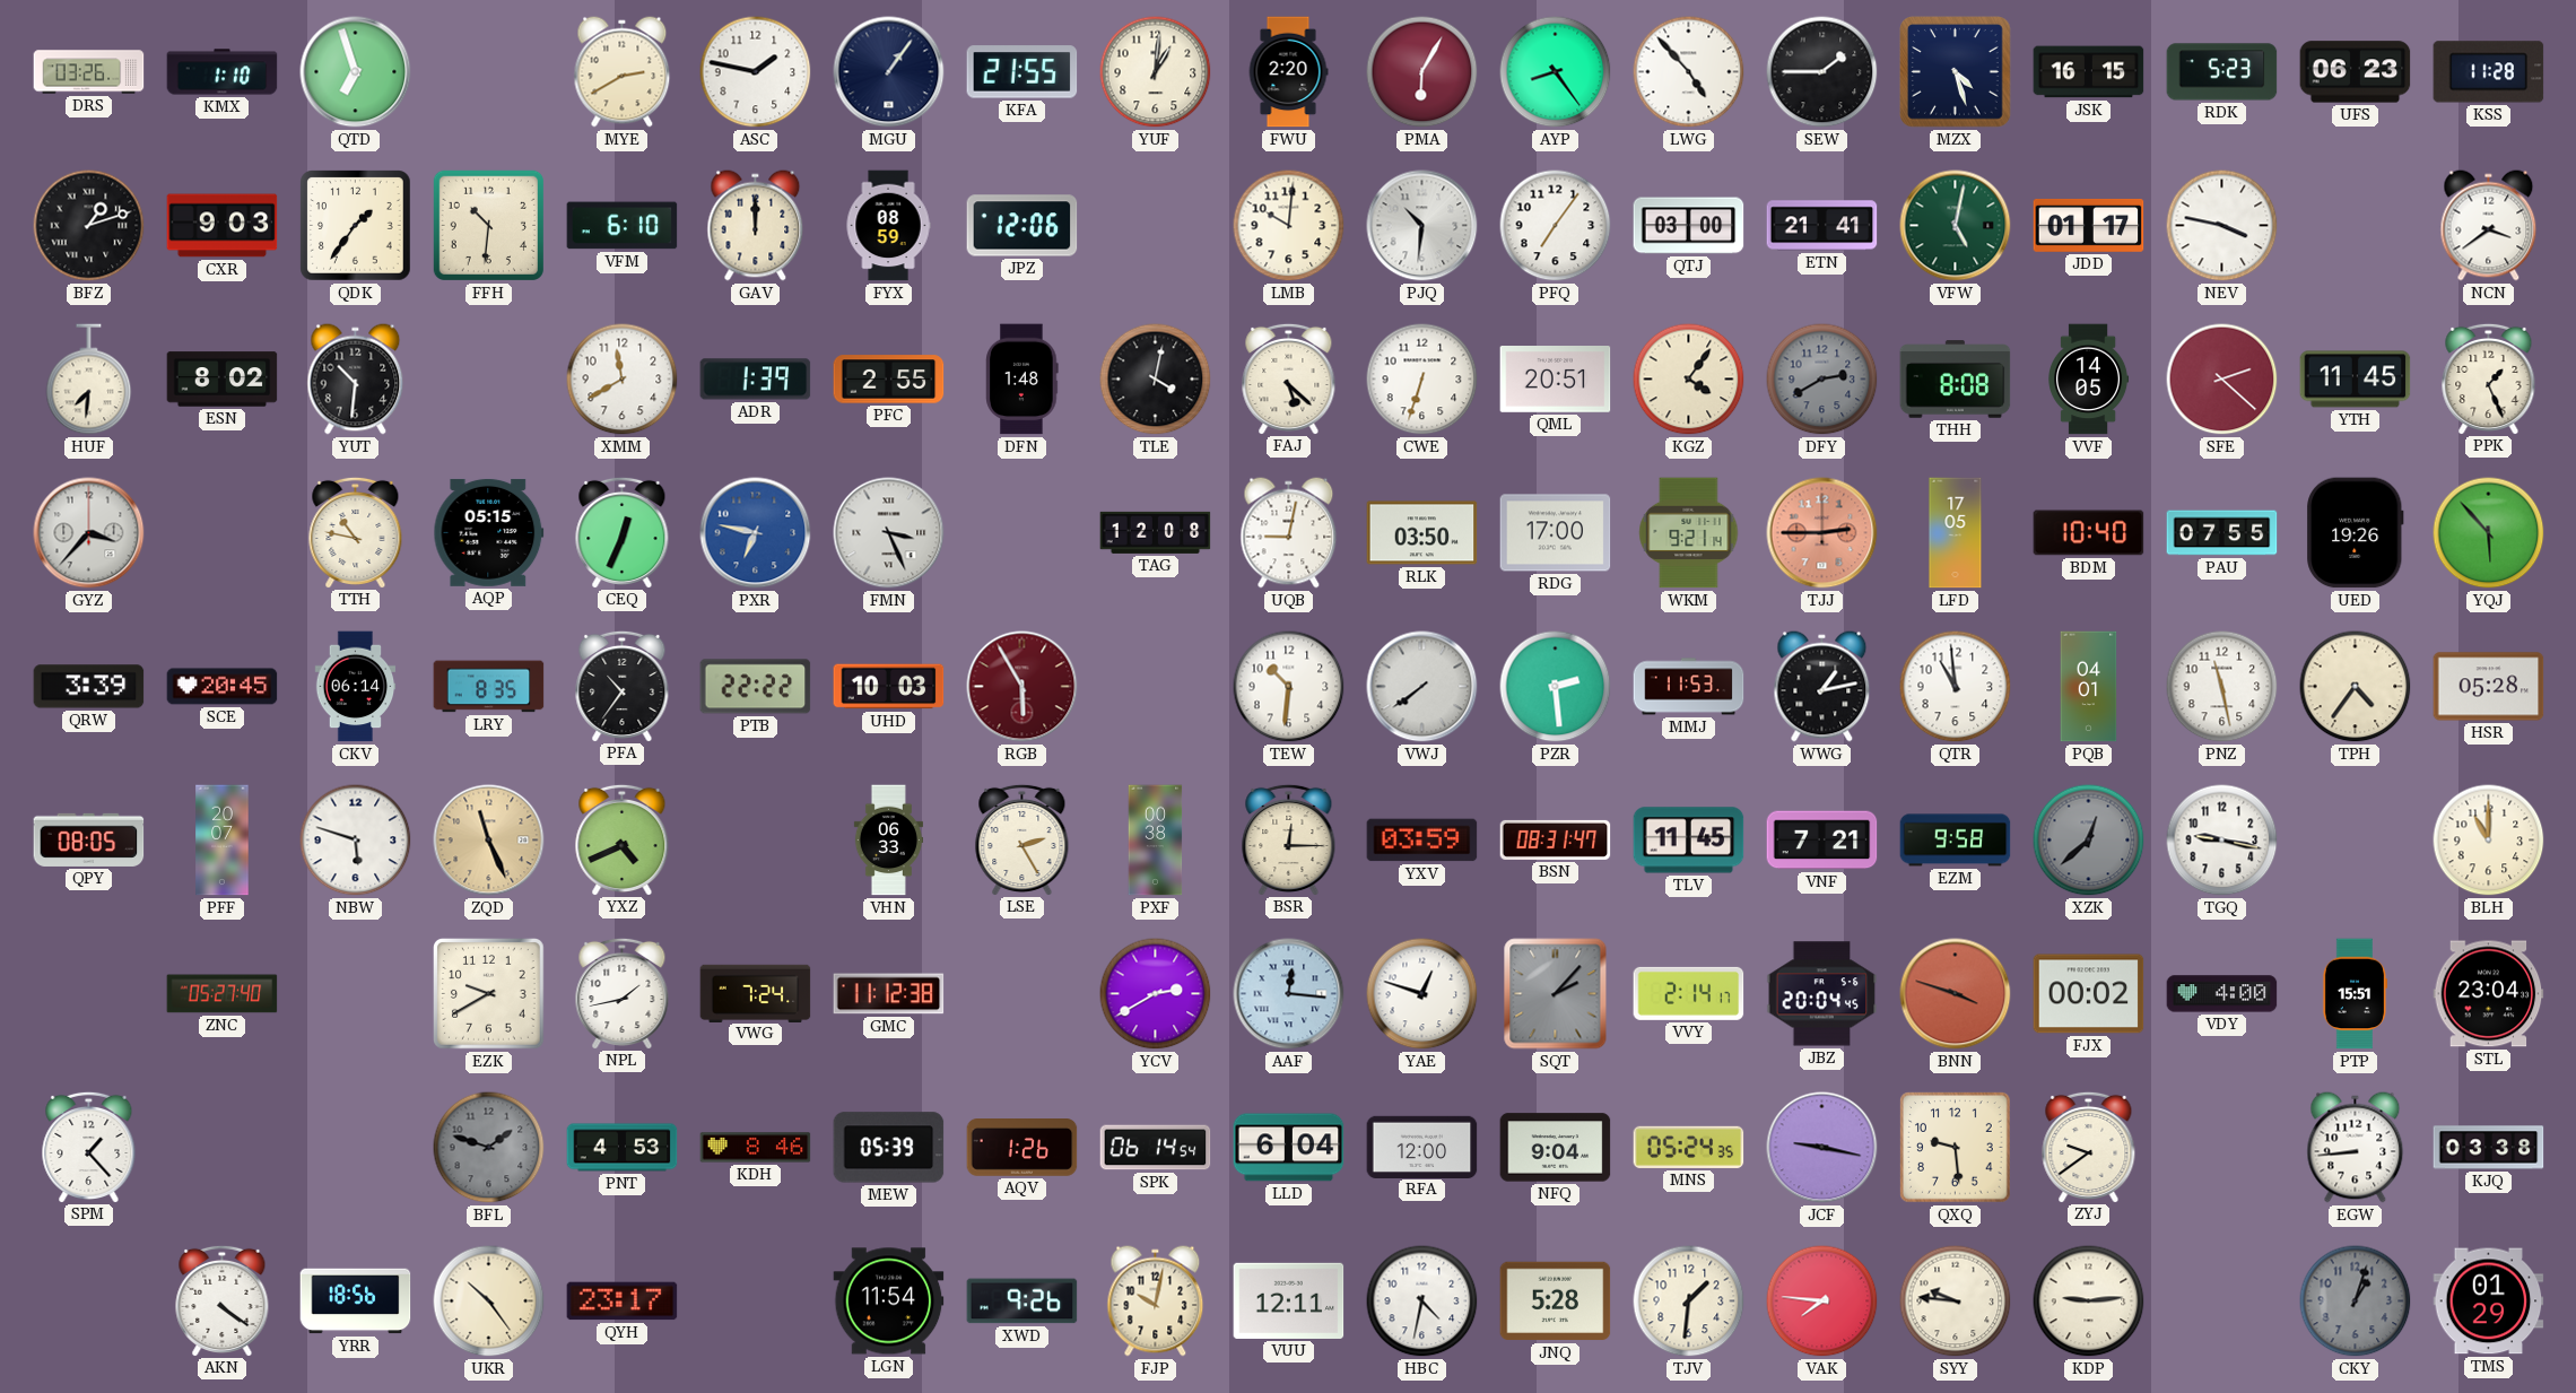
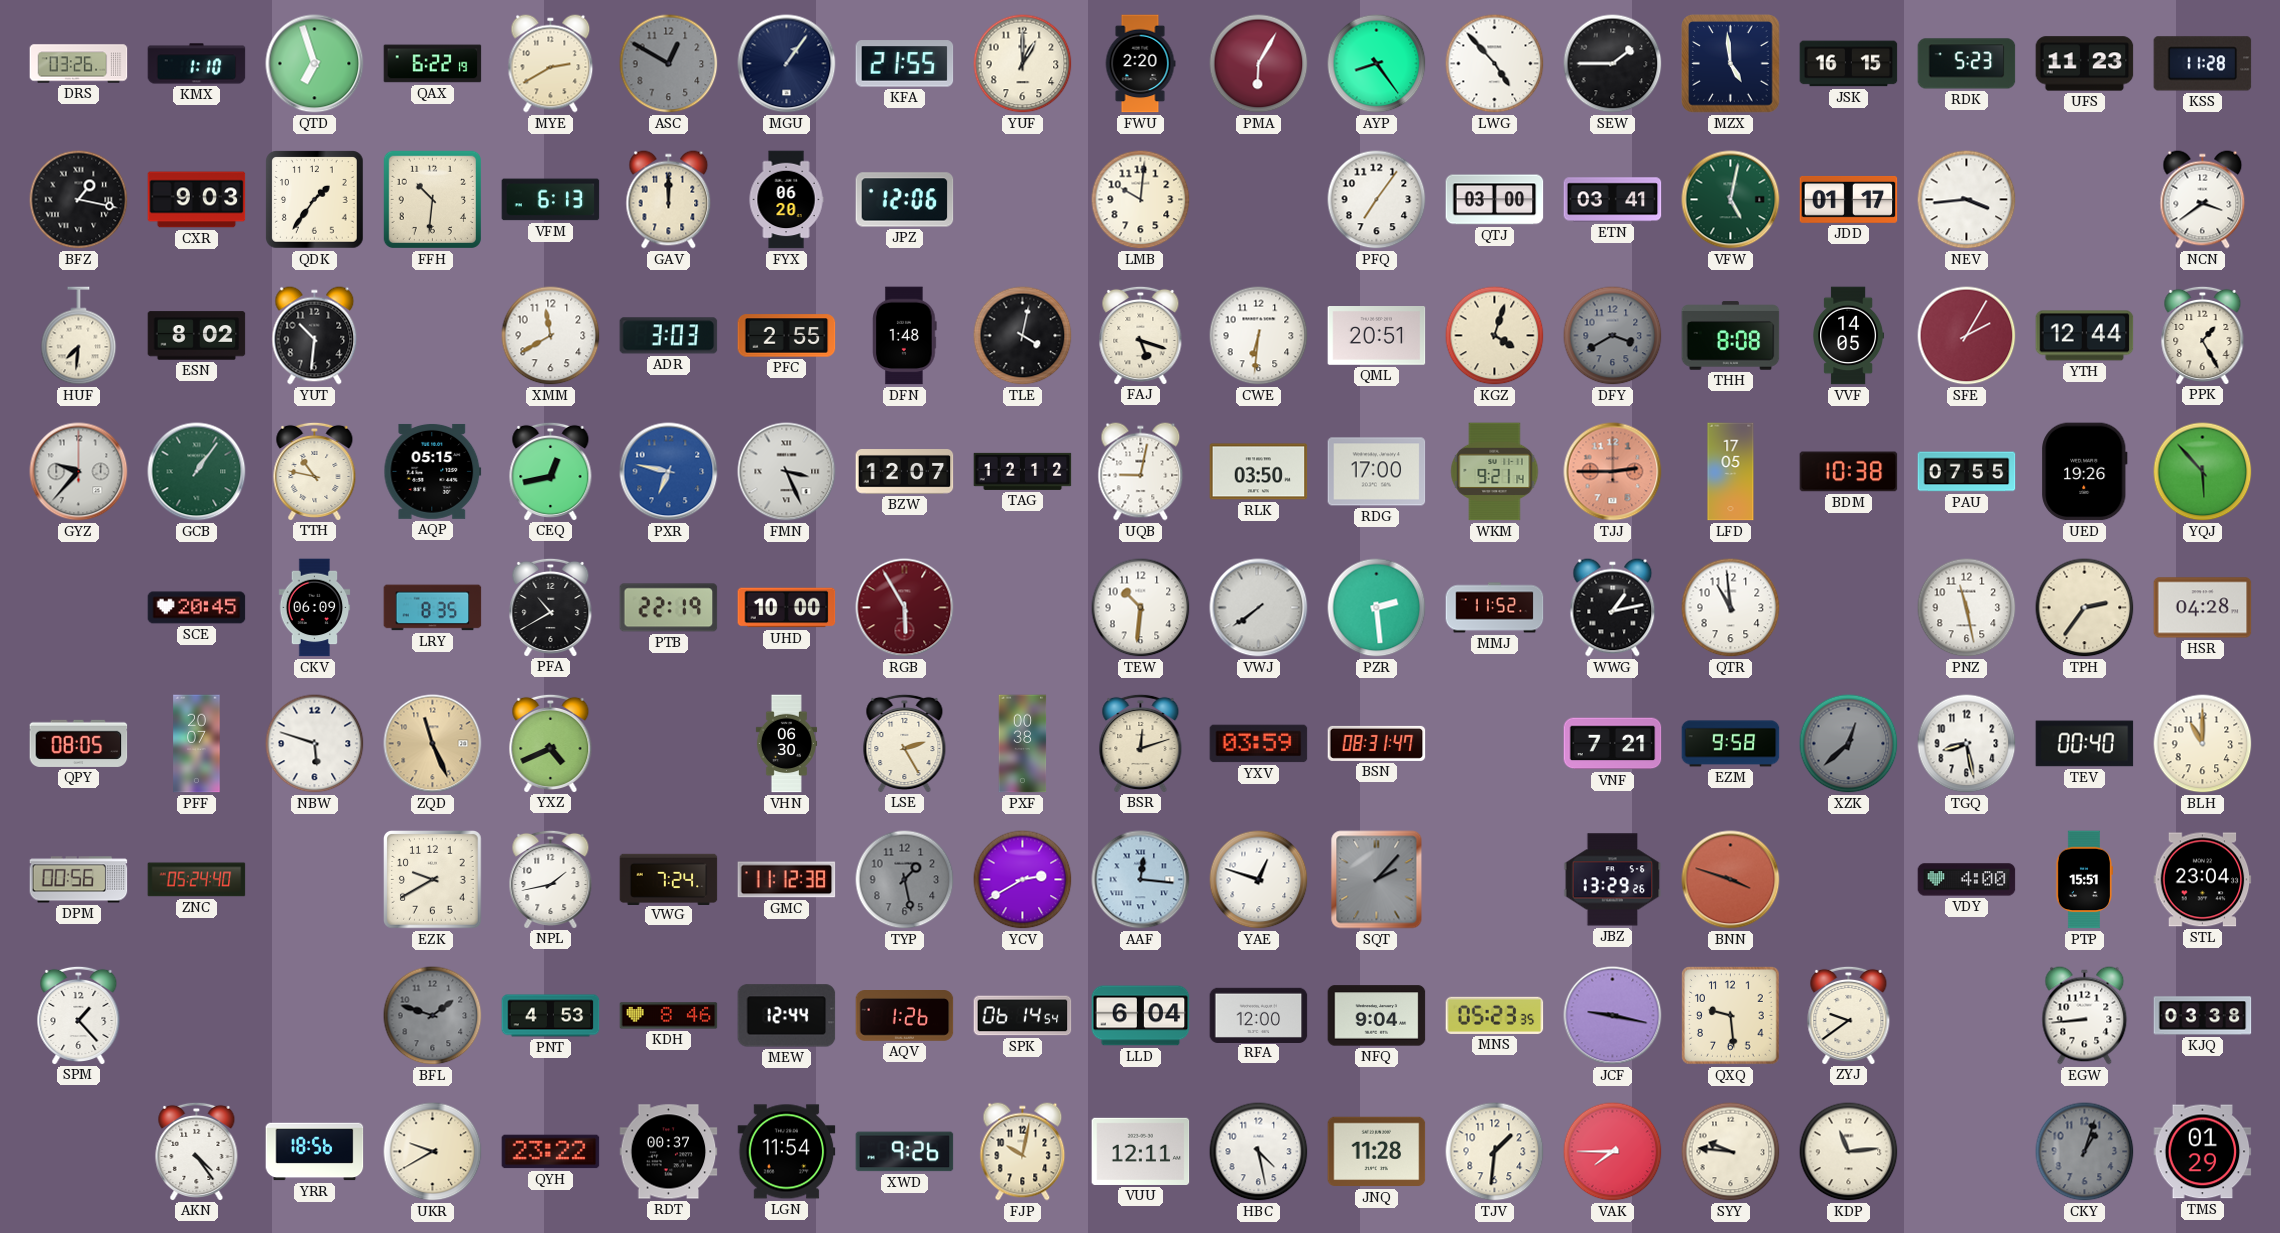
QAX: none -> 6:22 (433, 64)
ASC: 1:47 -> 12:50 (669, 64)
ASC dial: white -> grey (669, 64)
YUF: 1:01 -> 1:00 (1023, 64)
MZX: 4:27 -> 4:59 (1731, 64)
UFS: 06:23 -> 11:23 (2085, 64)
BFZ: 1:12 -> 1:17 (79, 200)
VFM: 6:10 -> 6:13 (551, 200)
FYX: 08:59 -> 06:20 (786, 200)
PJQ: 10:31 -> none (1422, 226)
ETN: 21:41 -> 03:41 (1613, 200)
NEV: 3:47 -> 3:44 (1967, 200)
ADR: 1:39 -> 3:03 (669, 336)
FAJ: 5:22 -> 5:18 (1141, 335)
CWE: 6:33 -> 6:31 (1259, 336)
KGZ: 4:06 -> 4:03 (1495, 336)
DFY: 2:40 -> 3:40 (1613, 336)
SFE: 2:22 -> 2:05 (1967, 336)
YTH: 11:45 -> 12:44 (2085, 336)
PPK: 1:26 -> 1:25 (2203, 335)
GYZ: 3:37 -> 9:37 (79, 472)
GCB: none -> 1:06 (197, 472)
CEQ: 12:34 -> 12:43 (551, 471)
BZW: none -> 12:07 (905, 472)
TAG: 12:08 -> 12:12 (1023, 471)
BDM: 10:40 -> 10:38 (1849, 472)
QRW: 3:39 -> none (89, 687)
CKV: 06:14 -> 06:09 (315, 608)
PFA: 10:36 -> 10:40 (551, 607)
PTB: 22:22 -> 22:19 (669, 608)
UHD: 10:03 -> 10:00 (787, 608)
MMJ: 11:53 -> 11:52 (1495, 608)
PQB: 04:01 -> none (2089, 687)
TPH: 4:36 -> 2:36 (2085, 608)
HSR: 05:28 -> 04:28 (2203, 608)
VHN: 06:33 -> 06:30 (786, 744)
BSR: 12:15 -> 12:12 (1141, 743)
TLV: 11:45 -> none (1689, 841)
TGQ: 9:17 -> 8:28 (1967, 744)
TEV: none -> 00:40 (2085, 744)
DPM: none -> 00:56 (79, 880)
ZNC: 05:27 -> 05:24 (197, 880)
TYP: none -> 1:28 (905, 880)
VVY: 2:14 -> none (1689, 993)
JBZ: 20:04 -> 13:29 (1613, 880)
FJX: 00:02 -> none (2089, 994)
MEW: 05:39 -> 12:44 (787, 1016)
MNS: 05:24 -> 05:23 (1495, 1015)
AKN: 4:21 -> 4:24 (197, 1151)
UKR: 10:24 -> 9:40 (433, 1152)
QYH: 23:17 -> 23:22 (551, 1152)
RDT: none -> 00:37 (669, 1152)
HBC: 4:32 -> 4:28 (1259, 1152)
JNQ: 5:28 -> 11:28 (1377, 1152)
VAK: 7:46 -> 7:45 (1613, 1152)
KDP: 9:14 -> 11:14 (1849, 1152)
